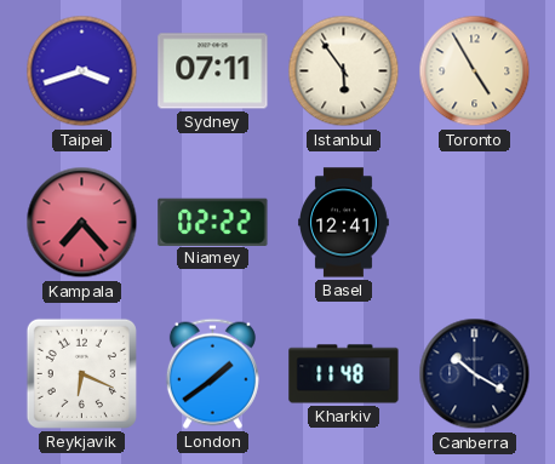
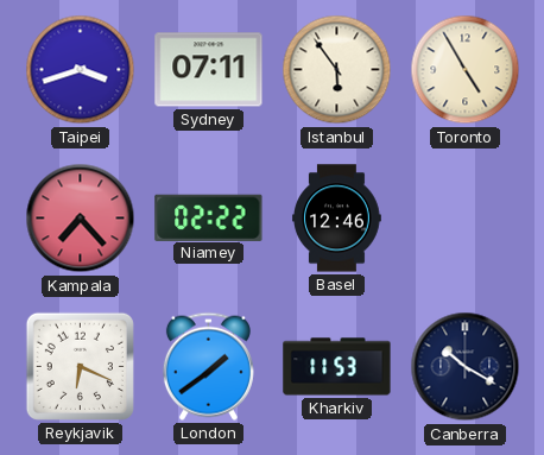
Basel: 12:41 -> 12:46 (337, 219)
Kharkiv: 11:48 -> 11:53 (337, 367)
